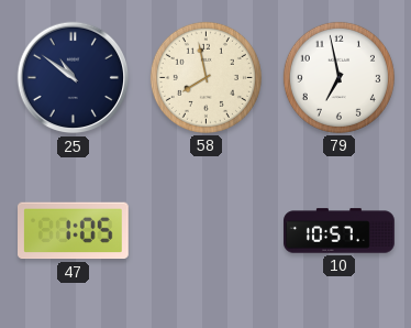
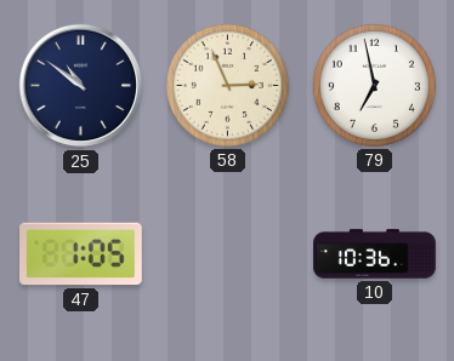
58: 7:58 -> 2:56 (227, 85)
10: 10:57 -> 10:36 (375, 254)
